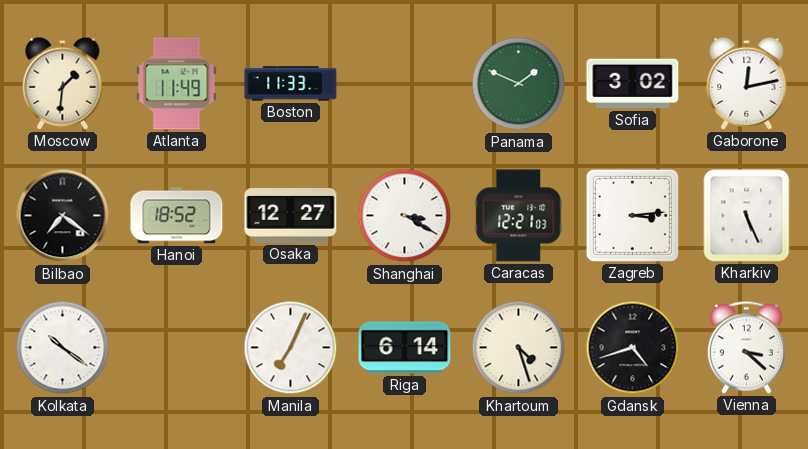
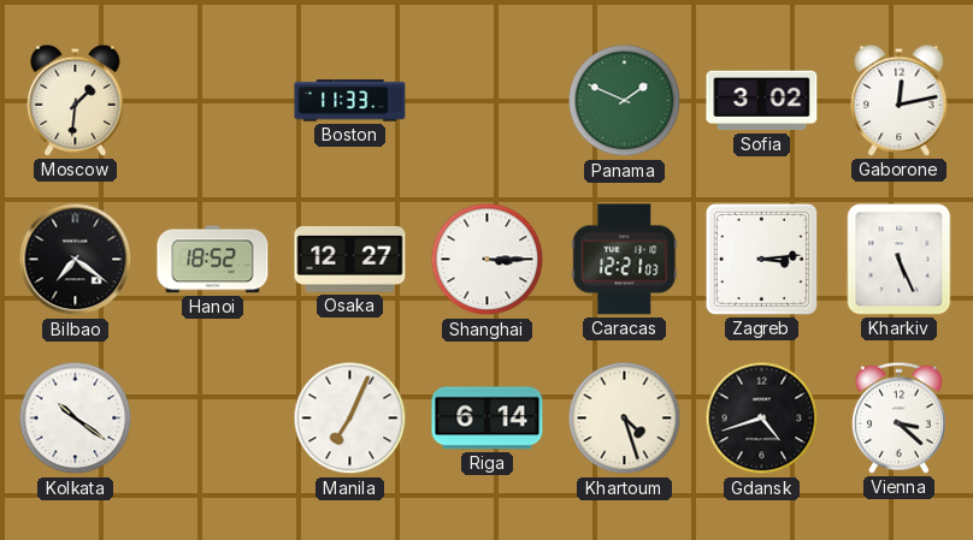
Atlanta: 11:49 -> none (177, 84)
Shanghai: 3:20 -> 3:15 (488, 260)
